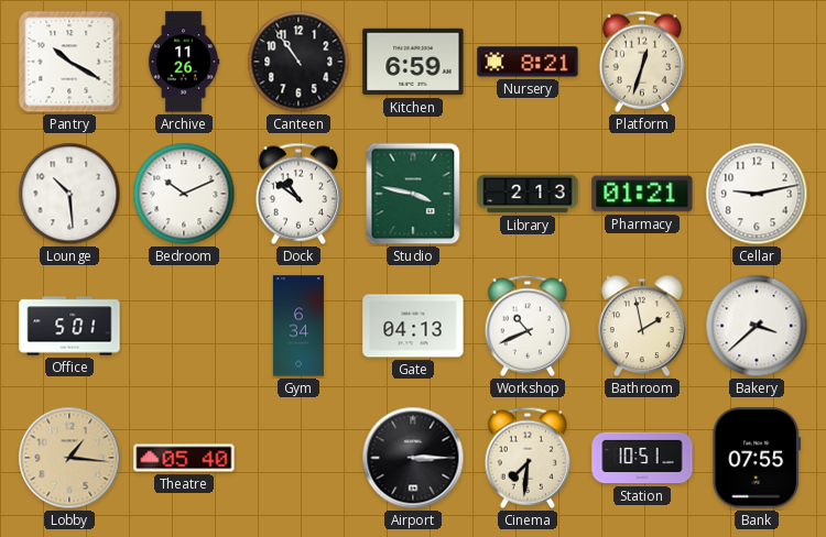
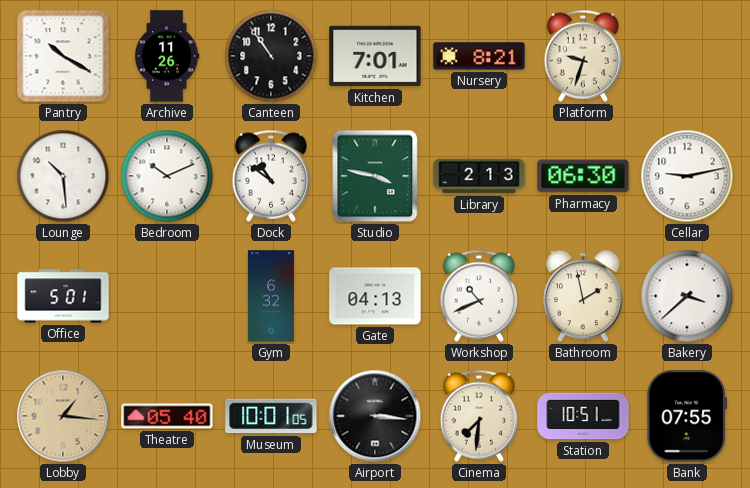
Kitchen: 6:59 -> 7:01 (375, 56)
Platform: 12:33 -> 9:33 (583, 56)
Pharmacy: 01:21 -> 06:30 (583, 176)
Gym: 6:34 -> 6:32 (271, 296)
Museum: none -> 10:01 (271, 416)
Airport: 3:15 -> 3:16 (375, 416)
